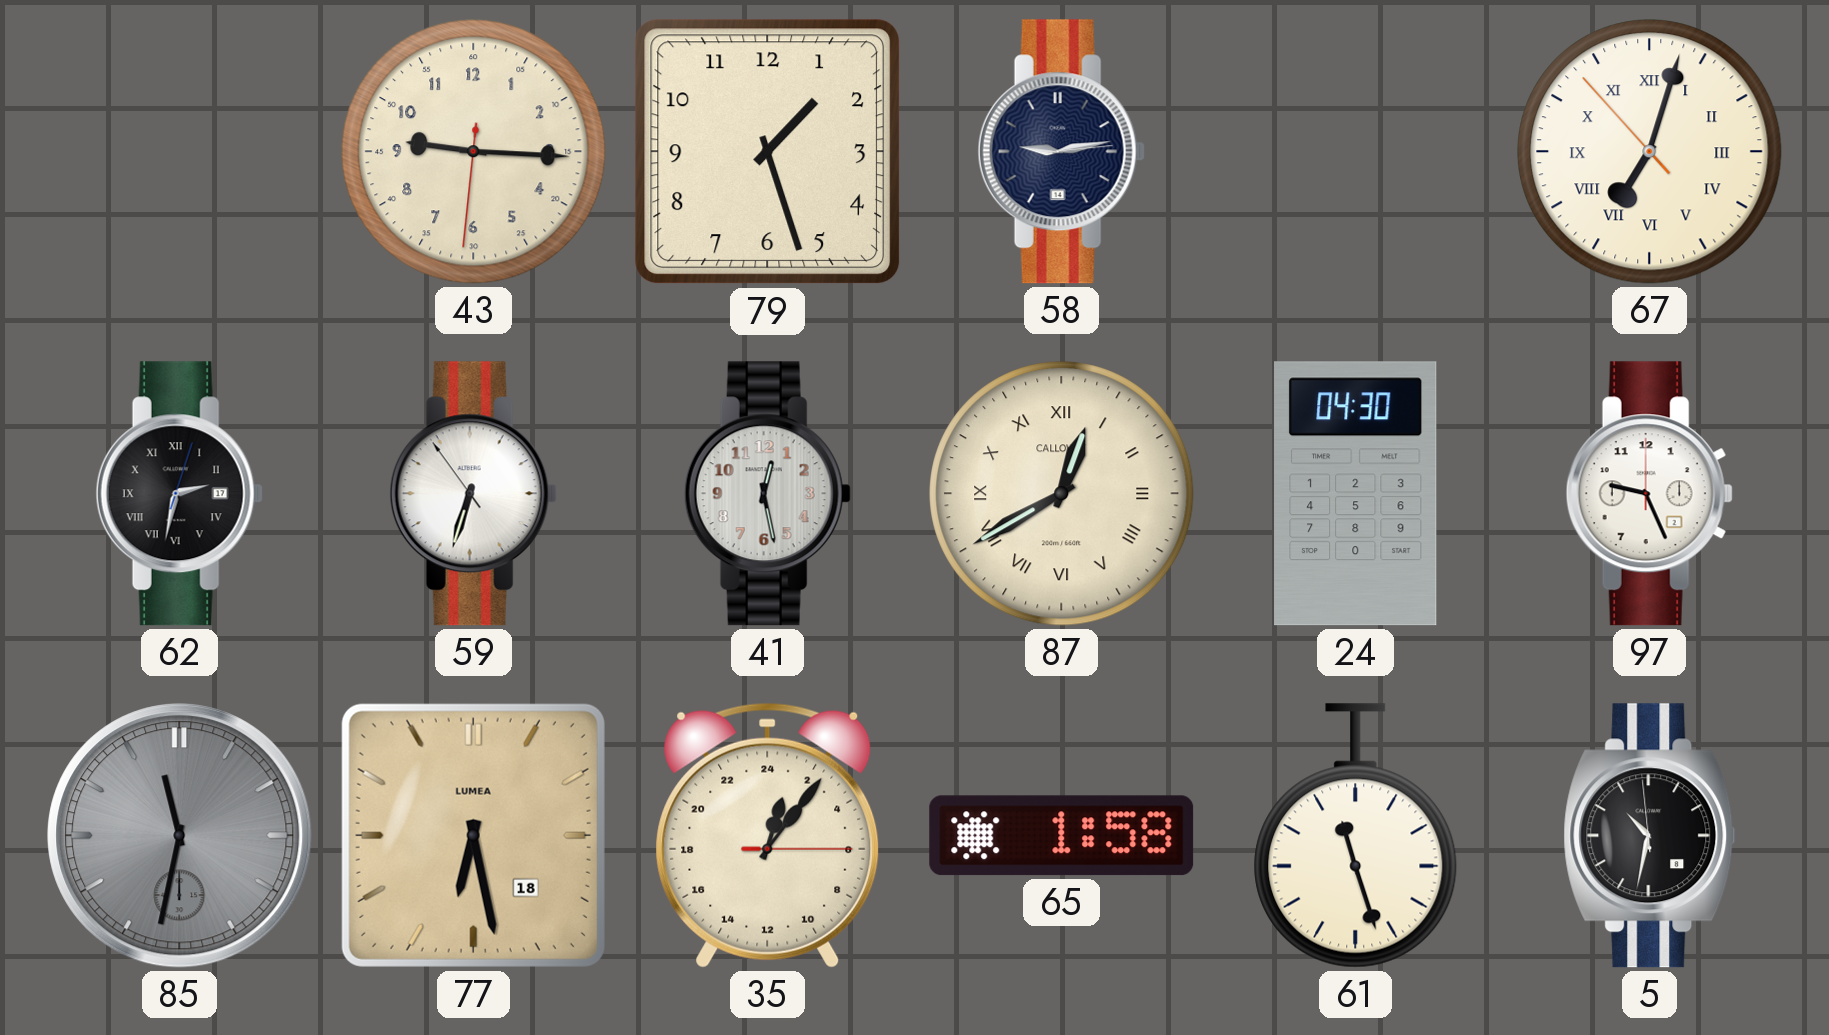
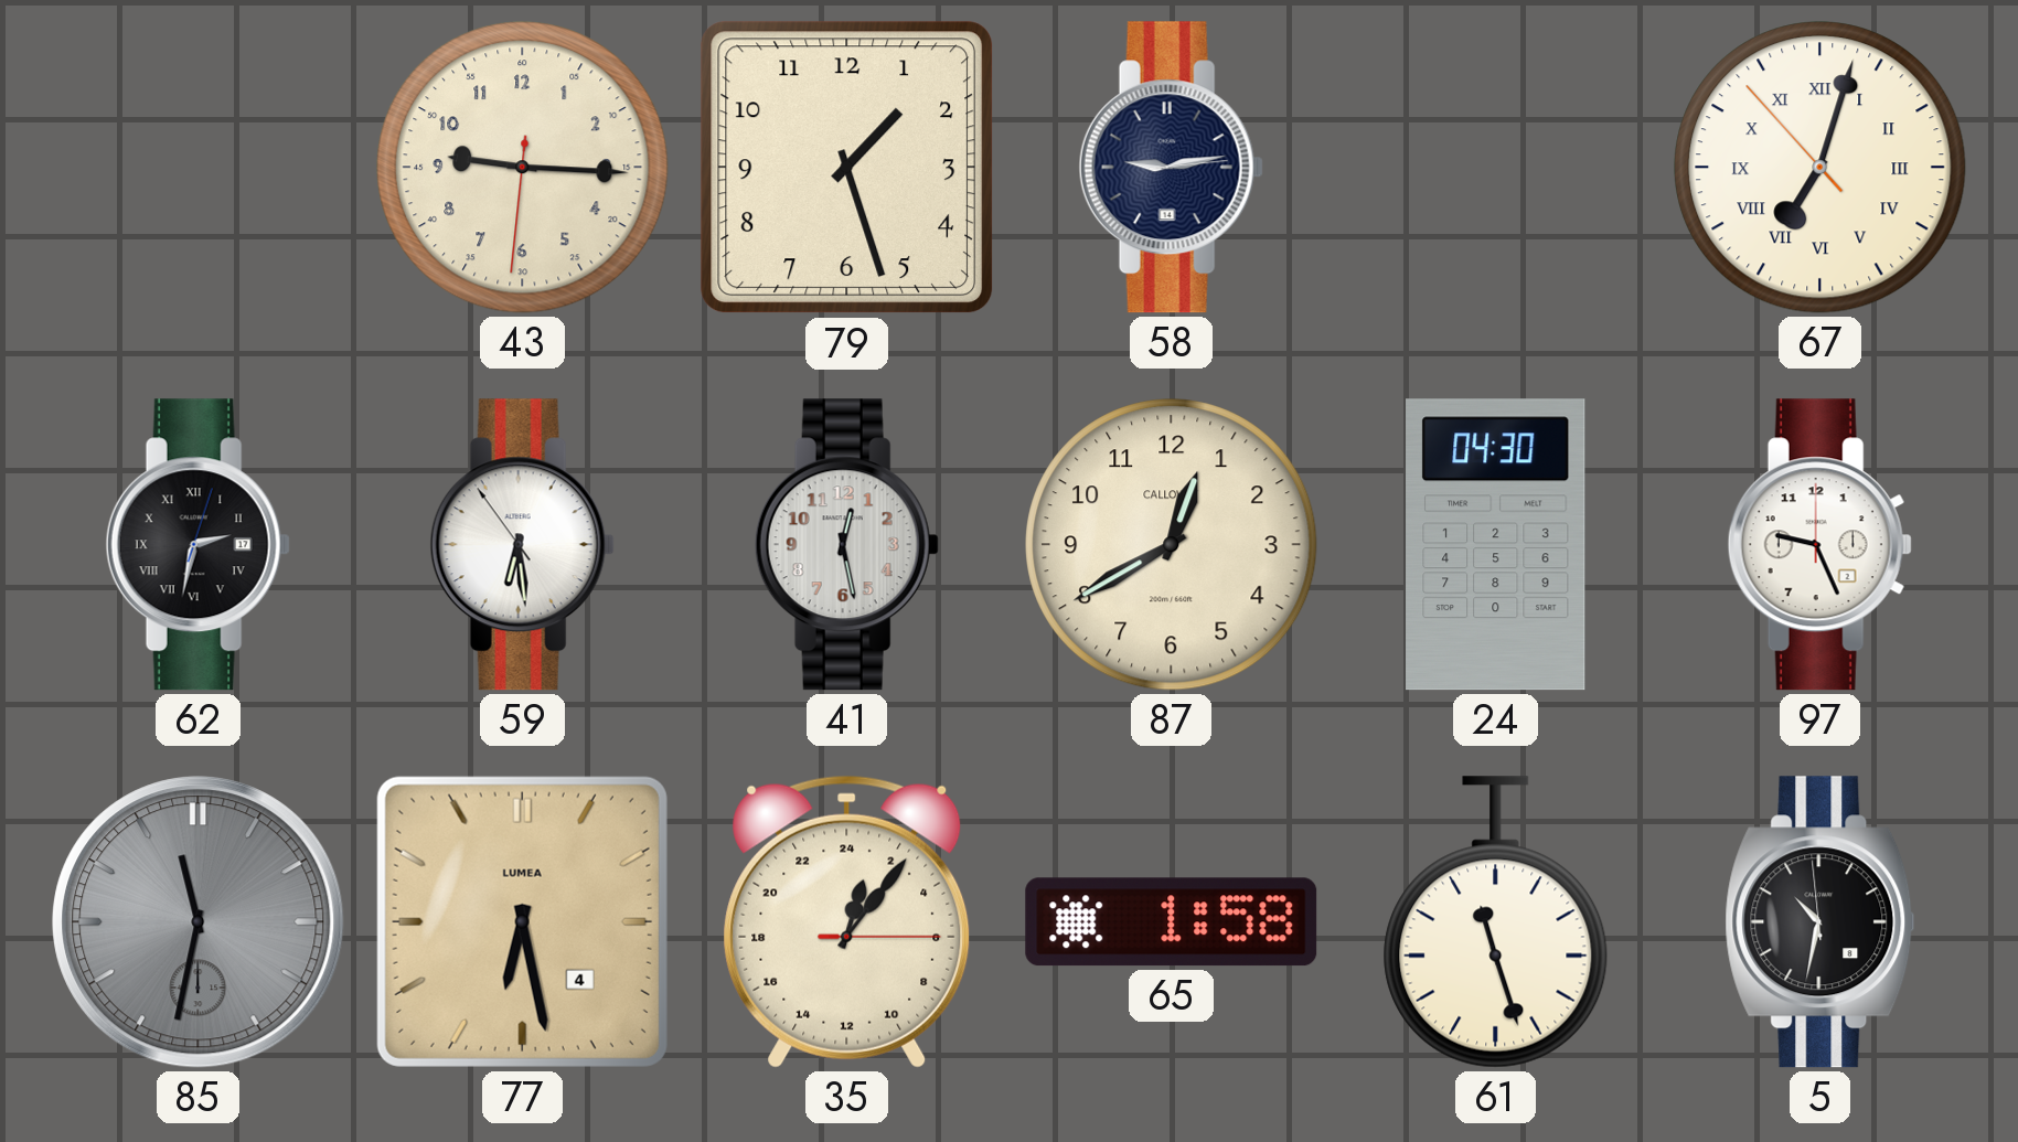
59: 6:32 -> 6:28 (522, 545)
87 numerals: Roman -> Arabic (1172, 545)
77 date: 18 -> 4 (522, 921)
